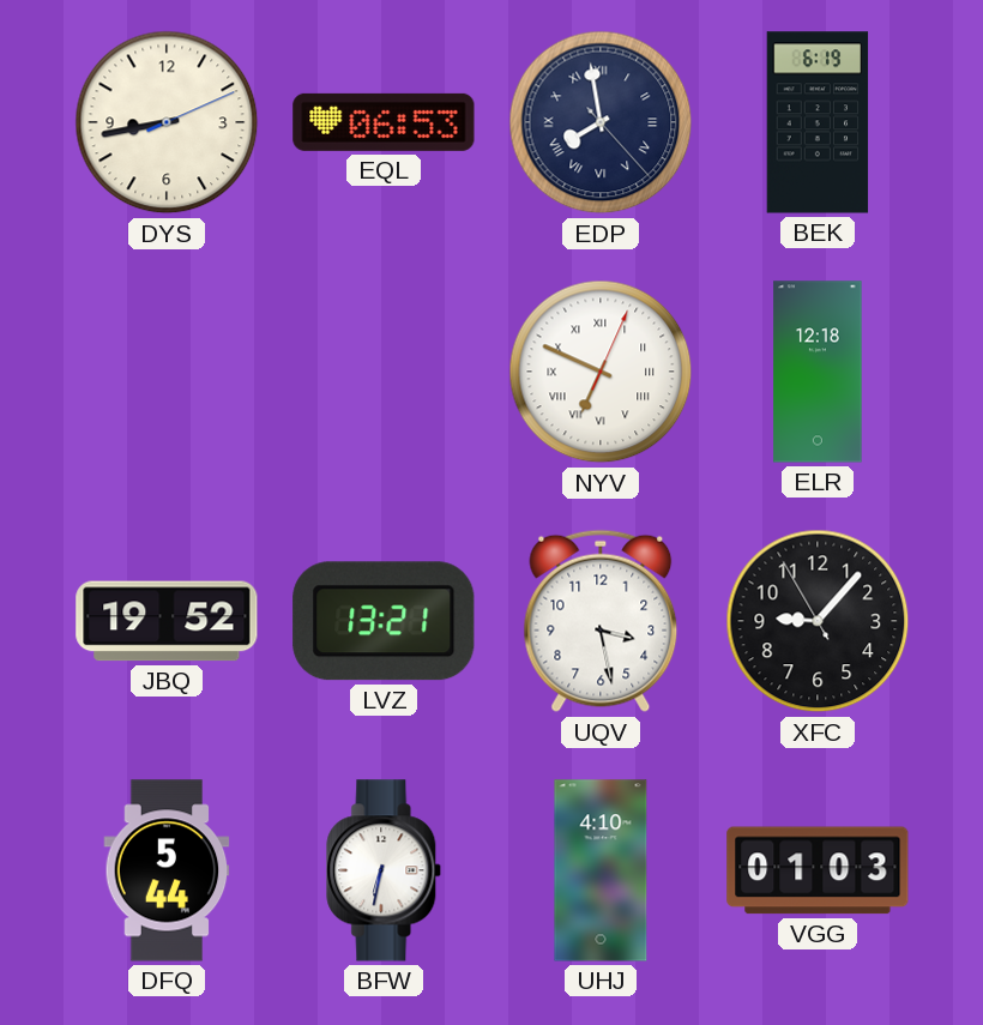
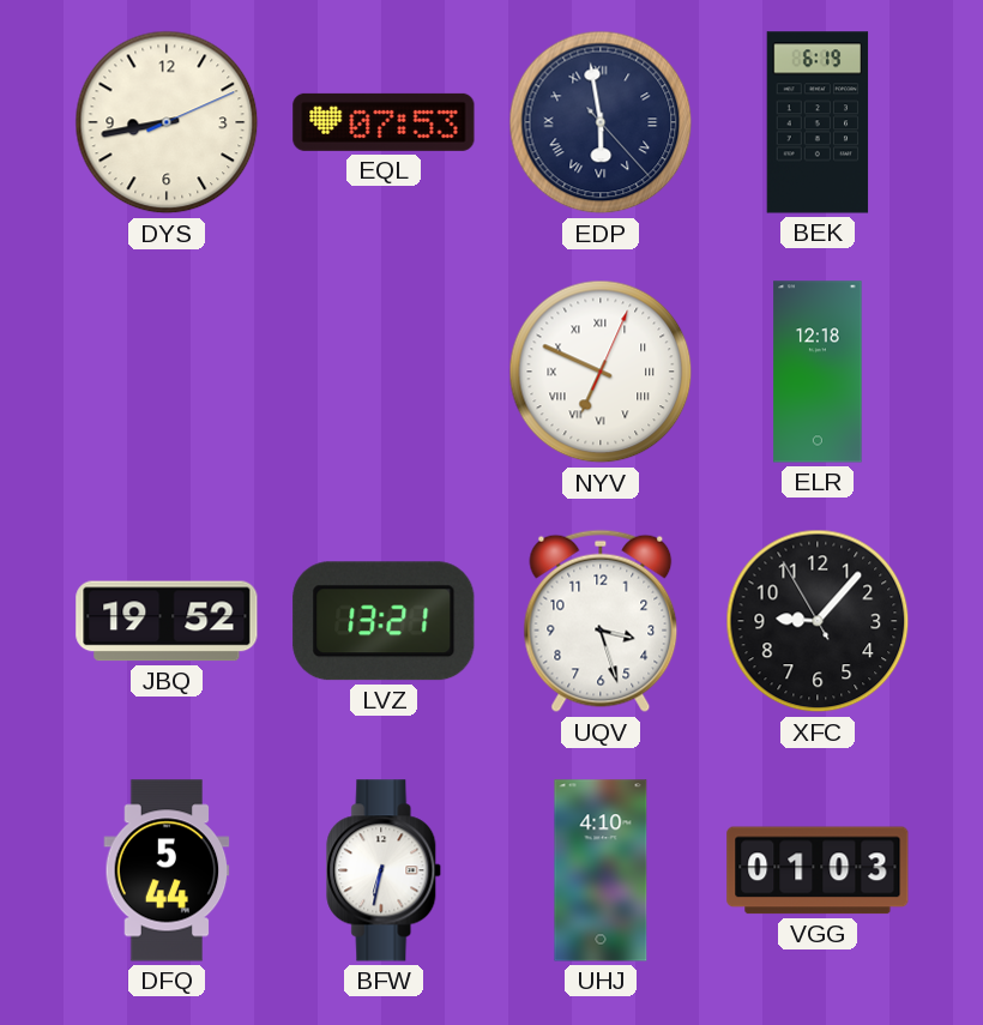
EQL: 06:53 -> 07:53 (384, 122)
EDP: 7:58 -> 5:58 (601, 122)
UQV: 3:28 -> 3:27 (601, 621)
